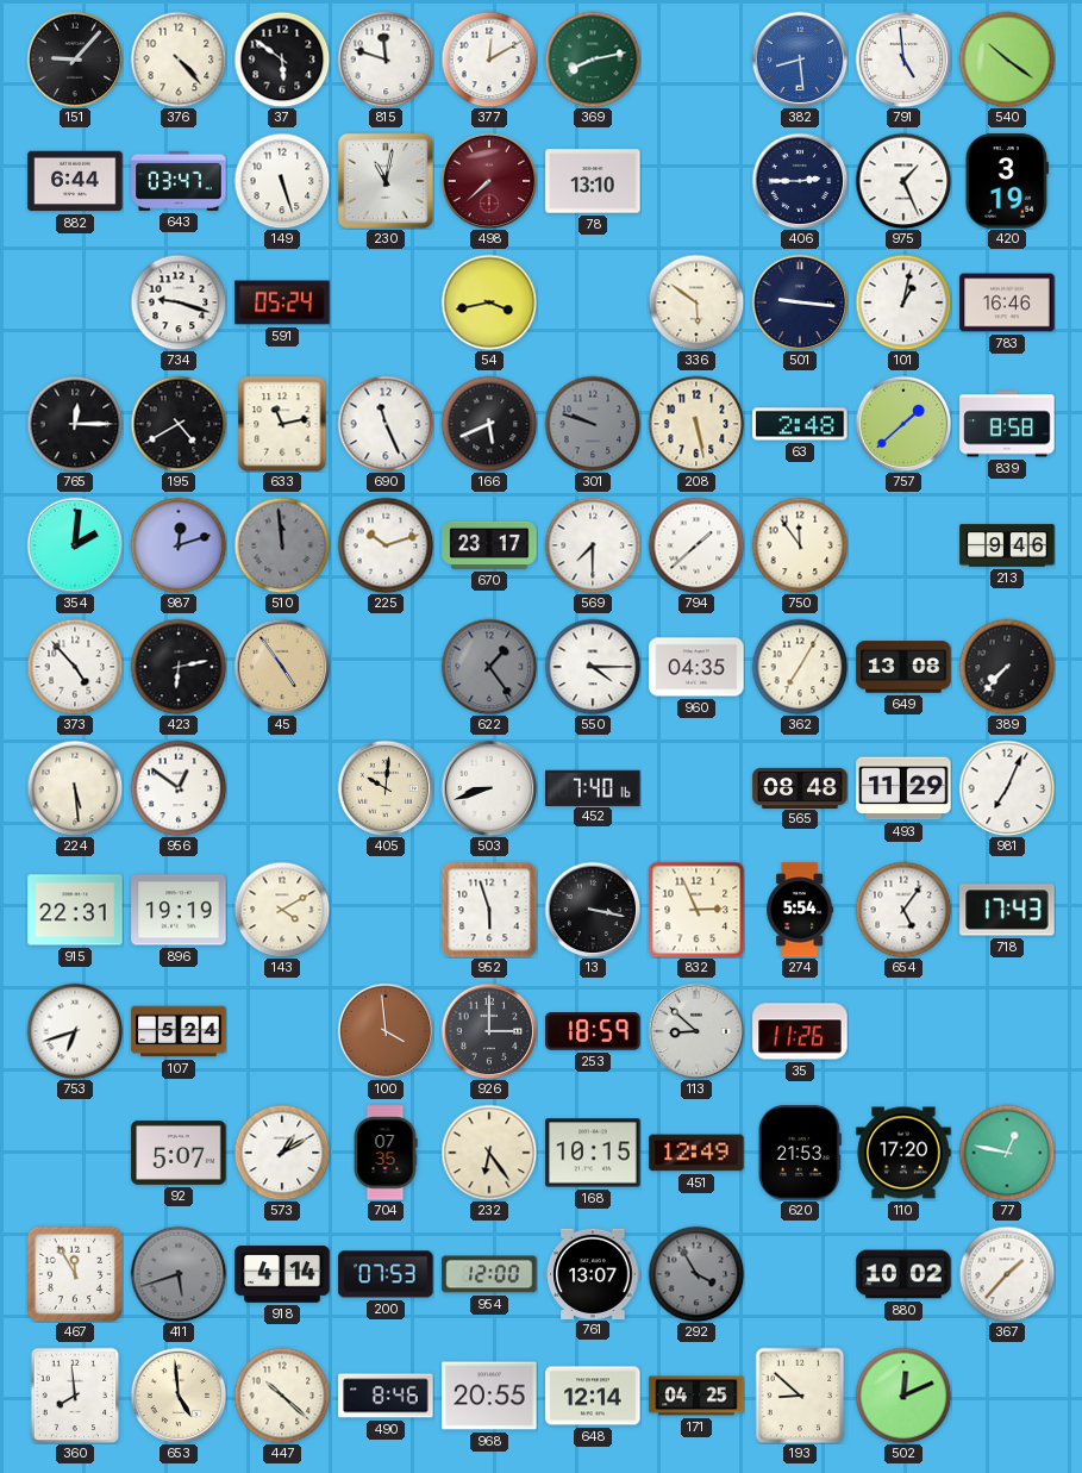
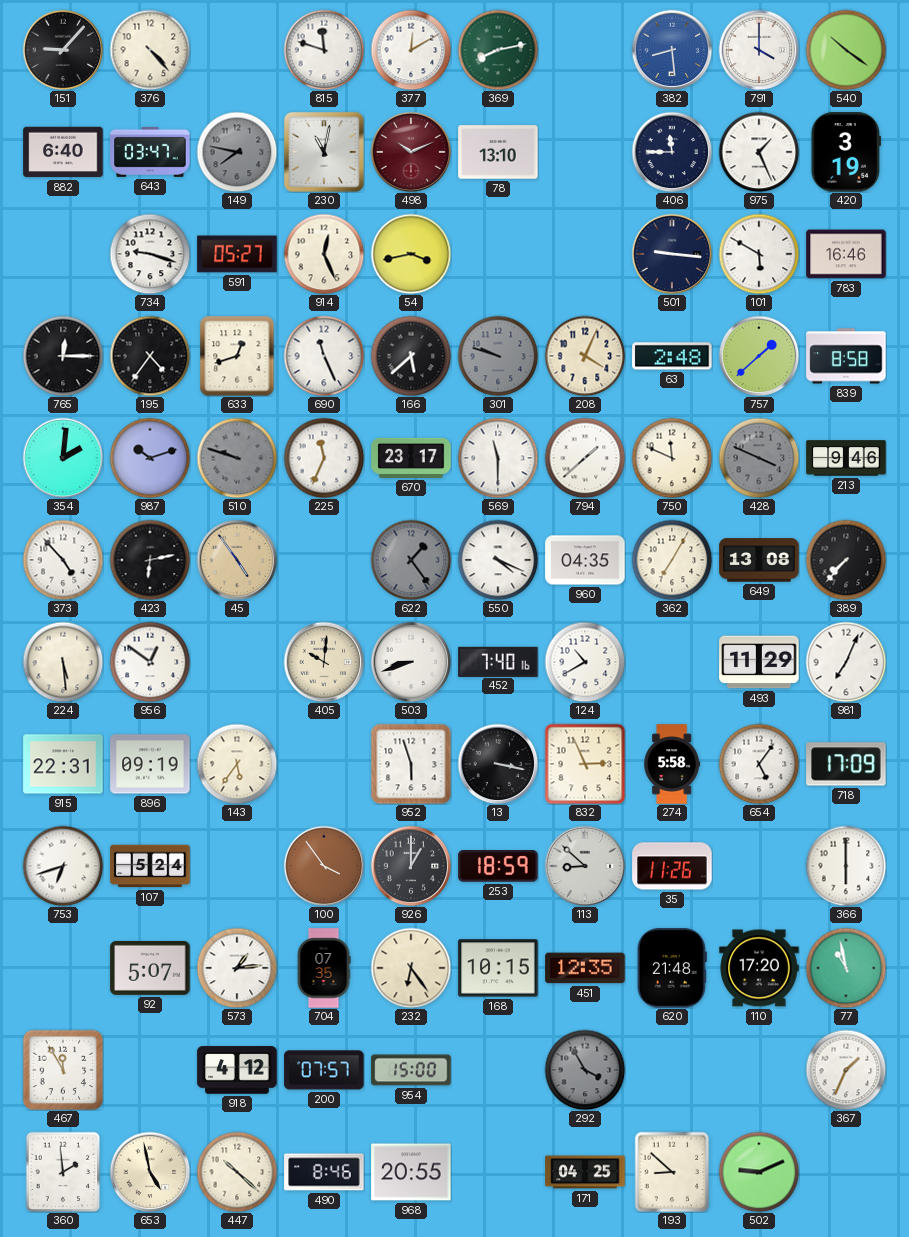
37: 5:51 -> none (282, 60)
791: 4:59 -> 4:00 (759, 50)
882: 6:44 -> 6:40 (63, 152)
149: 5:27 -> 7:47 (237, 152)
149 dial: white -> grey (237, 152)
498: 7:38 -> 10:11 (411, 152)
406: 2:45 -> 11:45 (672, 152)
591: 05:24 -> 05:27 (237, 254)
914: none -> 12:26 (324, 254)
336: 5:51 -> none (696, 302)
101: 1:02 -> 5:50 (759, 254)
195: 4:40 -> 4:36 (150, 356)
633: 11:13 -> 12:42 (237, 356)
166: 5:41 -> 5:38 (411, 356)
208: 5:28 -> 4:04 (585, 356)
987: 12:12 -> 10:12 (150, 458)
510: 11:59 -> 9:48 (237, 458)
225: 10:12 -> 11:34 (324, 458)
569: 7:30 -> 11:30 (498, 458)
750: 11:54 -> 11:49 (672, 458)
428: none -> 3:49 (759, 458)
550: 4:15 -> 4:19 (498, 560)
124: none -> 10:40 (585, 662)
565: 08:48 -> none (800, 787)
896: 19:19 -> 09:19 (150, 764)
143: 4:10 -> 5:36 (237, 764)
274: 5:54 -> 5:58 (672, 764)
718: 17:43 -> 17:09 (846, 764)
100: 3:59 -> 3:54 (324, 866)
926: 3:00 -> 1:00 (411, 866)
366: none -> 6:00 (846, 866)
573: 1:10 -> 1:14 (237, 968)
451: 12:49 -> 12:35 (585, 968)
620: 21:53 -> 21:48 (672, 968)
77: 12:47 -> 10:58 (846, 968)
411: 5:42 -> none (179, 1274)
918: 4:14 -> 4:12 (237, 1070)
200: 07:53 -> 07:57 (324, 1070)
954: 12:00 -> 15:00 (411, 1070)
761: 13:07 -> none (593, 1273)
880: 10:02 -> none (903, 1274)
367: 1:37 -> 1:34 (846, 1070)
360: 7:59 -> 1:59 (63, 1172)
653: 4:59 -> 4:58 (150, 1172)
648: 12:14 -> none (593, 1396)
502: 12:11 -> 9:11 (759, 1172)
